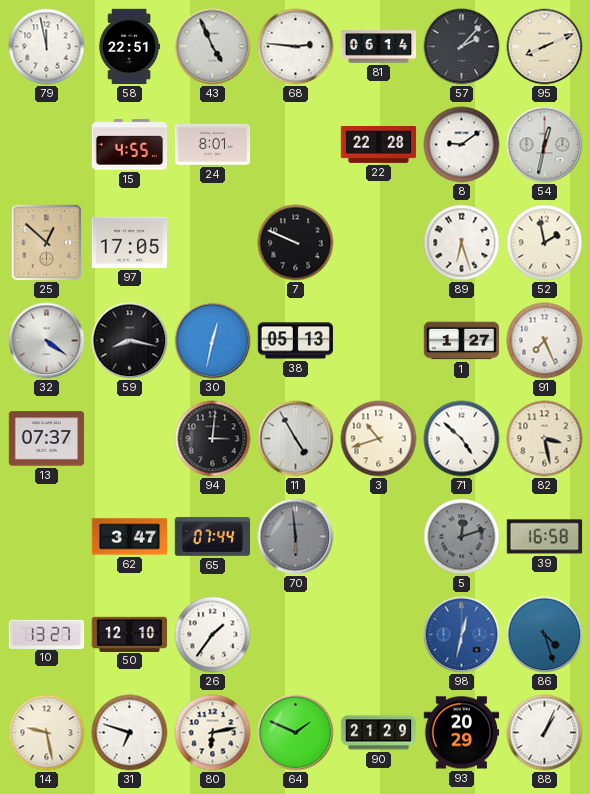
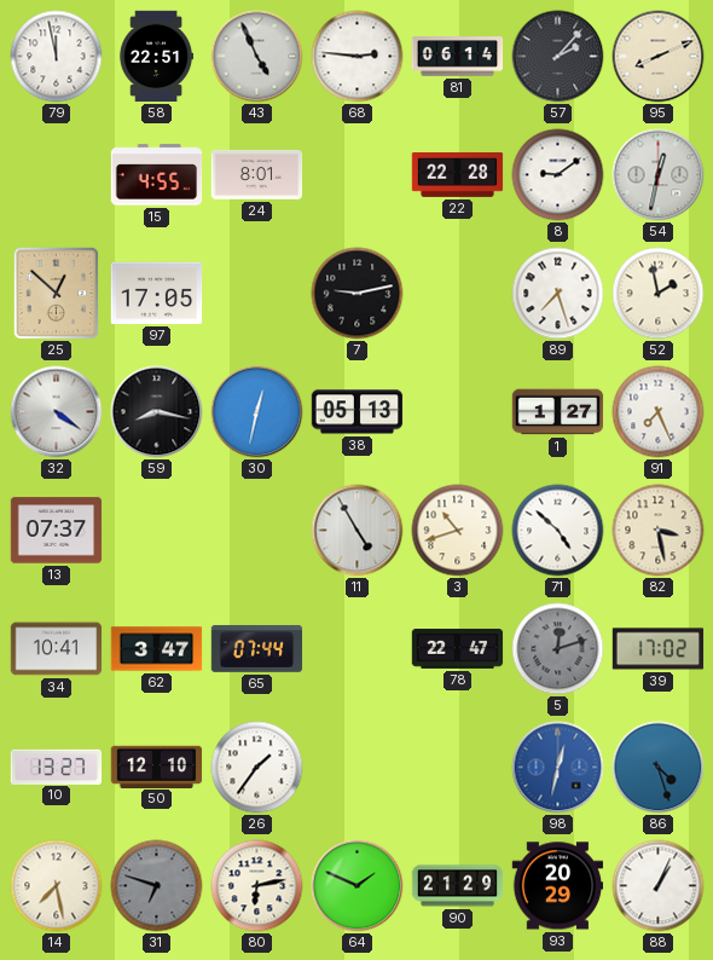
7: 9:49 -> 9:13 (358, 294)
89: 6:27 -> 7:27 (558, 294)
94: 3:01 -> none (213, 439)
34: none -> 10:41 (57, 649)
70: 5:59 -> none (296, 537)
78: none -> 22:47 (458, 649)
39: 16:58 -> 17:02 (659, 649)
14: 9:28 -> 7:28 (57, 886)
31 dial: white -> grey (157, 886)
